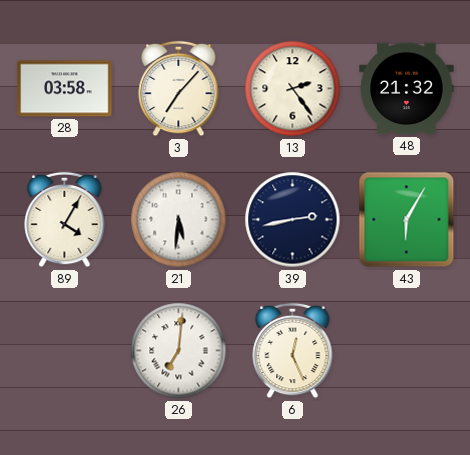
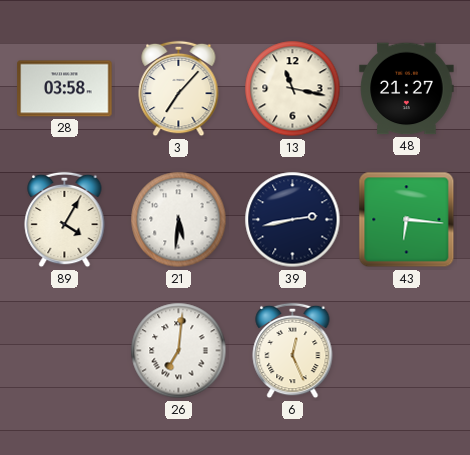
13: 2:24 -> 11:17 (293, 89)
48: 21:32 -> 21:27 (407, 89)
43: 6:05 -> 6:16 (407, 220)
